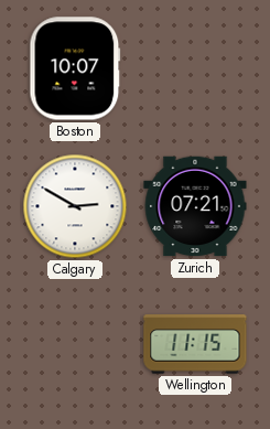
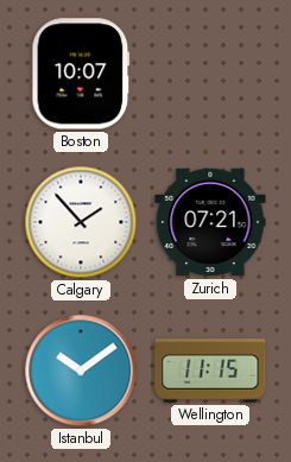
Calgary: 2:50 -> 1:53 (81, 222)
Istanbul: none -> 10:09 (81, 371)
